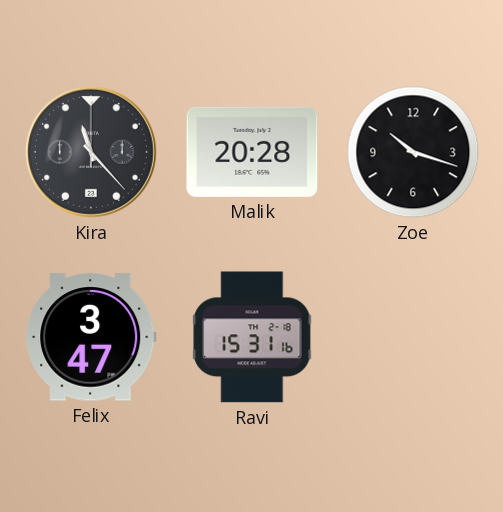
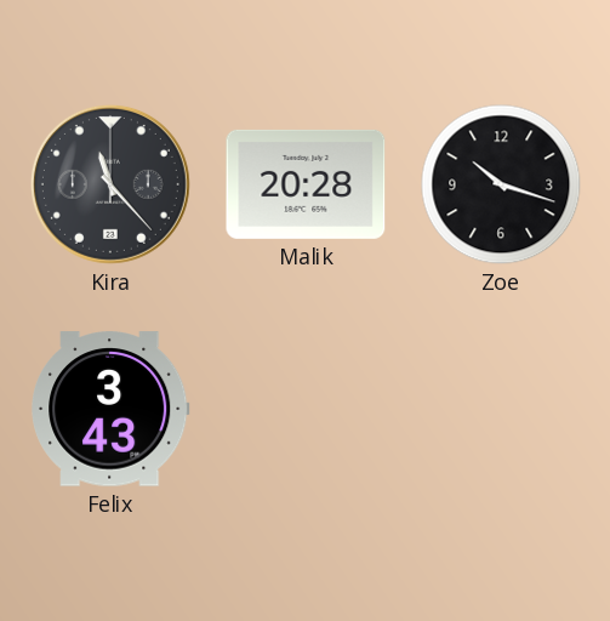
Felix: 3:47 -> 3:43 (110, 409)
Ravi: 15:31 -> none (252, 337)
